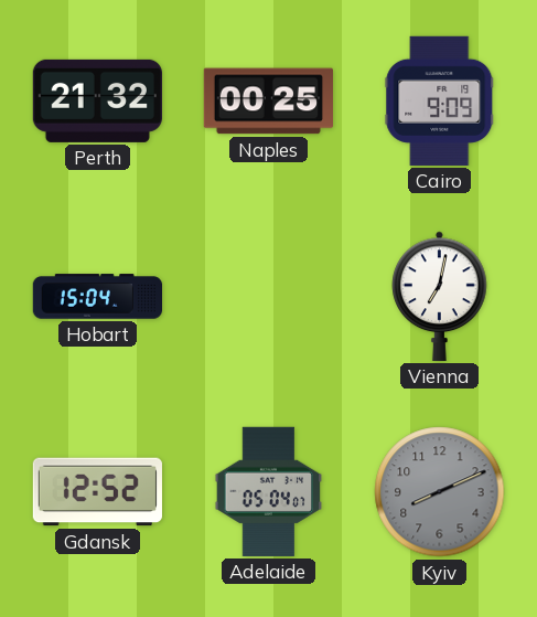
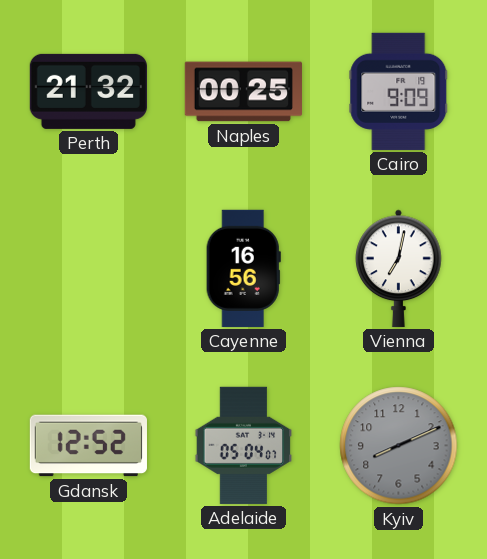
Hobart: 15:04 -> none (97, 297)
Cayenne: none -> 16:56 (243, 268)
